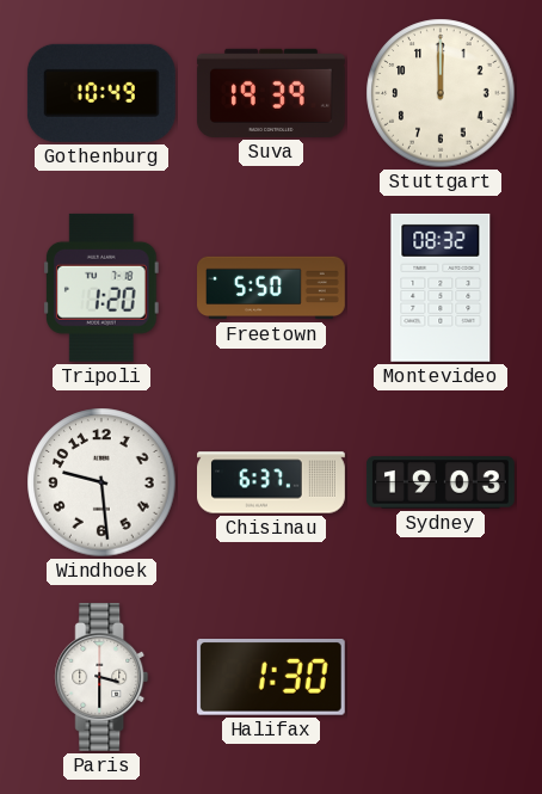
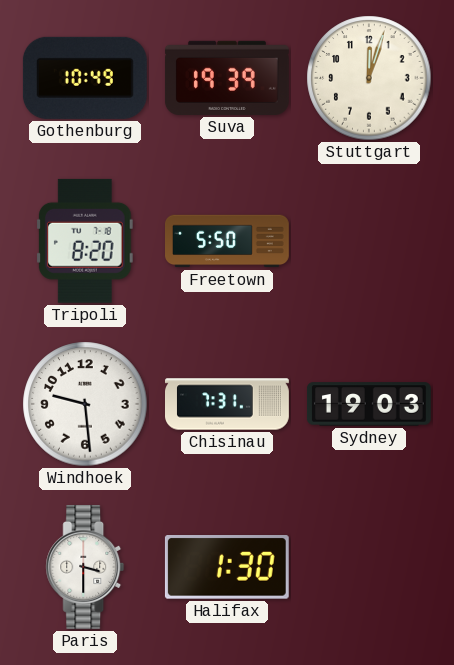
Stuttgart: 12:00 -> 12:03 (369, 78)
Tripoli: 1:20 -> 8:20 (85, 241)
Montevideo: 08:32 -> none (441, 288)
Chisinau: 6:37 -> 7:31 (228, 404)
